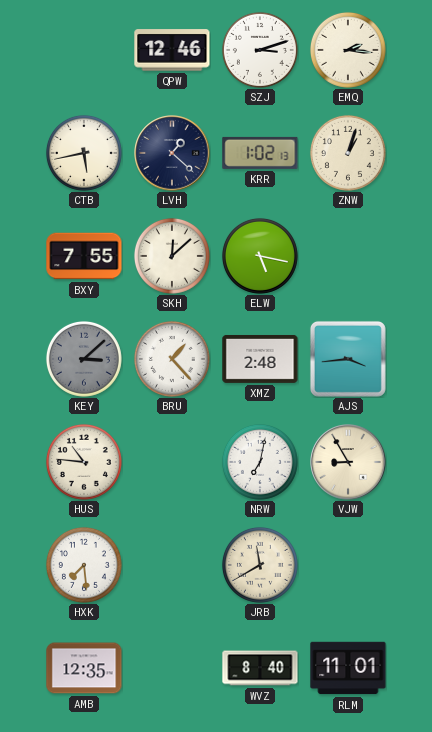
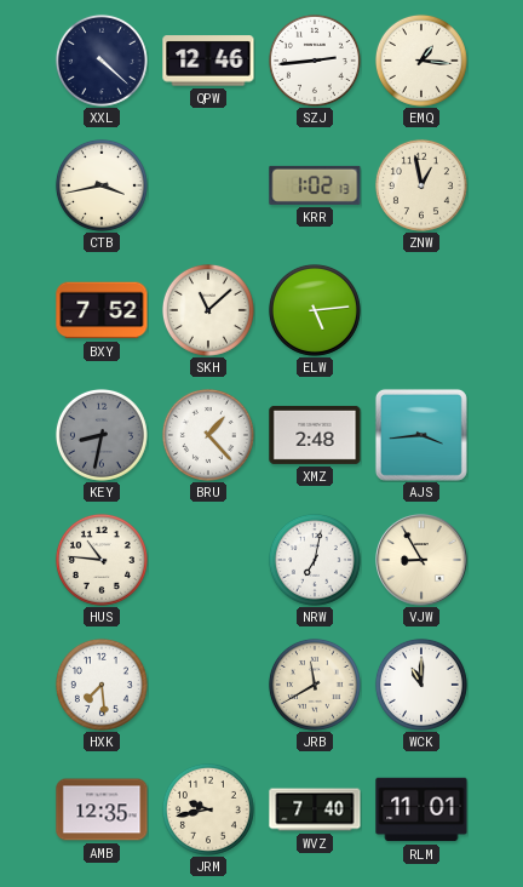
XXL: none -> 4:22 (102, 61)
SZJ: 3:12 -> 2:44 (315, 61)
EMQ: 2:16 -> 1:16 (421, 61)
CTB: 5:43 -> 3:43 (102, 185)
LVH: 1:22 -> none (172, 153)
ZNW: 1:03 -> 12:58 (421, 185)
BXY: 7:55 -> 7:52 (102, 310)
SKH: 12:08 -> 11:08 (208, 310)
ELW: 5:17 -> 5:14 (315, 310)
KEY: 3:08 -> 8:32 (102, 435)
WCK: none -> 11:00 (421, 685)
JRM: none -> 9:43 (208, 809)
WVZ: 8:40 -> 7:40 (315, 809)
